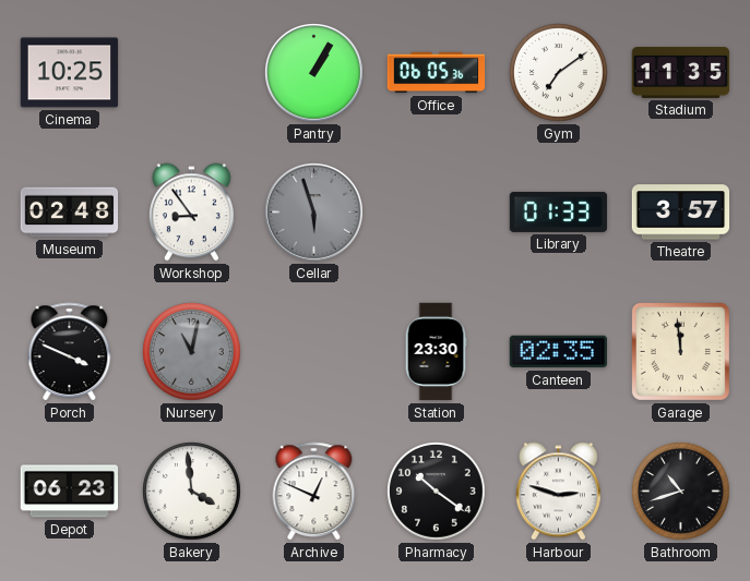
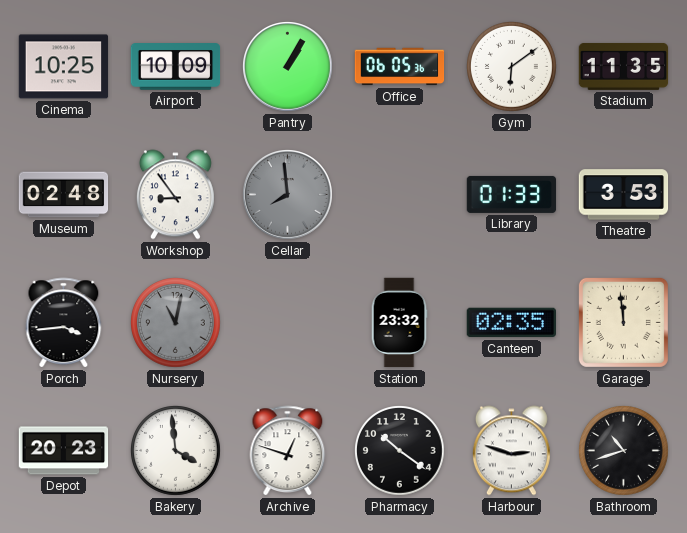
Airport: none -> 10:09 (176, 67)
Gym: 7:09 -> 6:09 (512, 67)
Cellar: 5:57 -> 7:59 (288, 195)
Theatre: 3:57 -> 3:53 (624, 195)
Porch: 3:49 -> 3:44 (64, 323)
Station: 23:30 -> 23:32 (399, 323)
Depot: 06:23 -> 20:23 (64, 451)
Archive: 12:49 -> 12:48 (288, 451)
